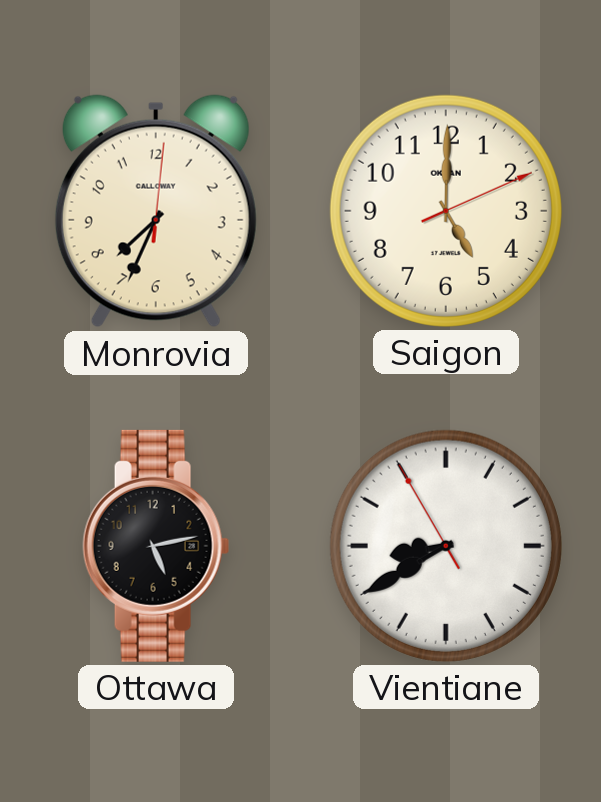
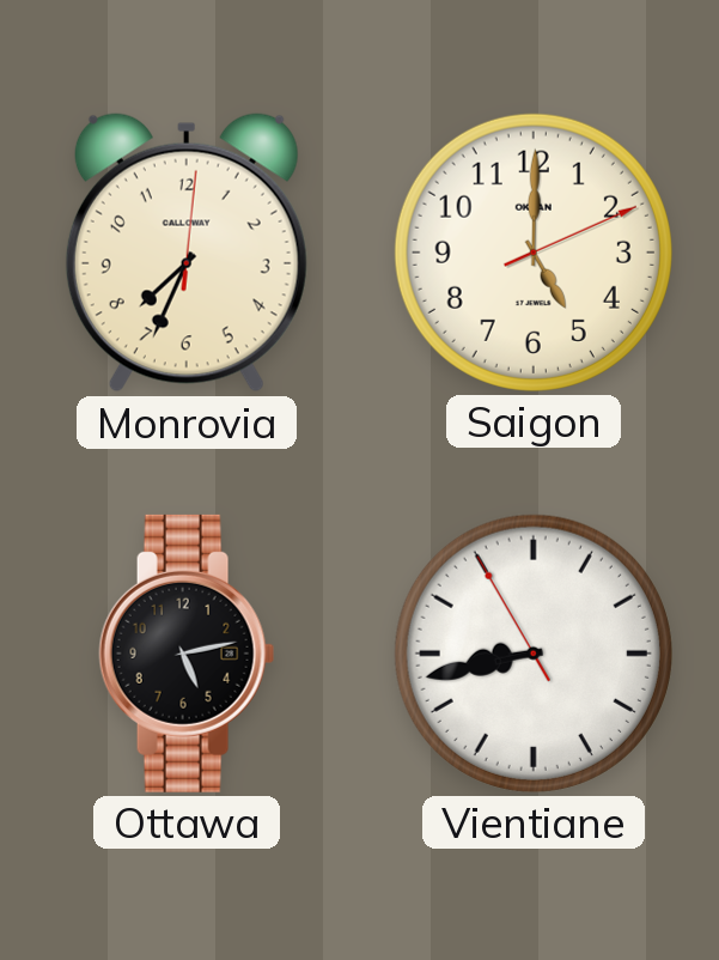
Vientiane: 8:39 -> 8:42 (534, 654)
